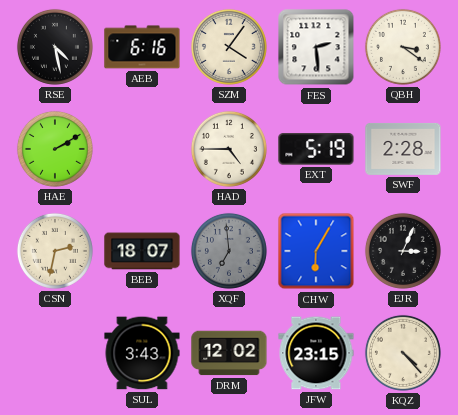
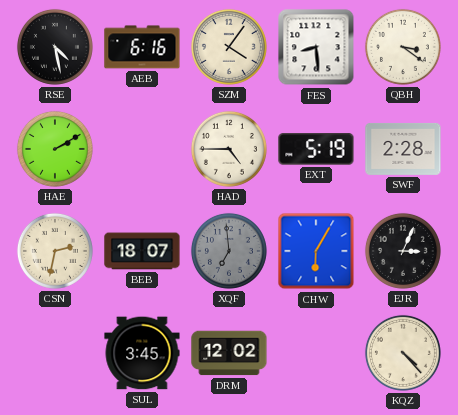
FES: 2:29 -> 8:29 (316, 47)
SUL: 3:43 -> 3:45 (142, 353)
JFW: 23:15 -> none (316, 353)
